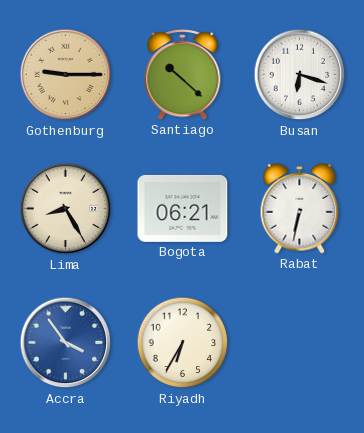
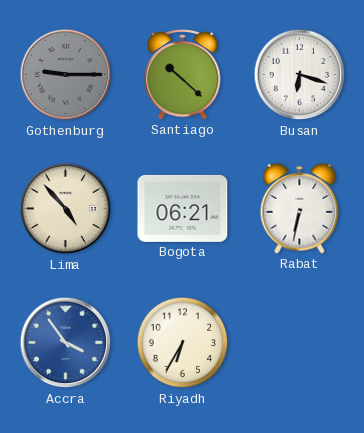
Gothenburg dial: champagne -> grey (66, 75)
Lima: 8:25 -> 4:53 (66, 209)
